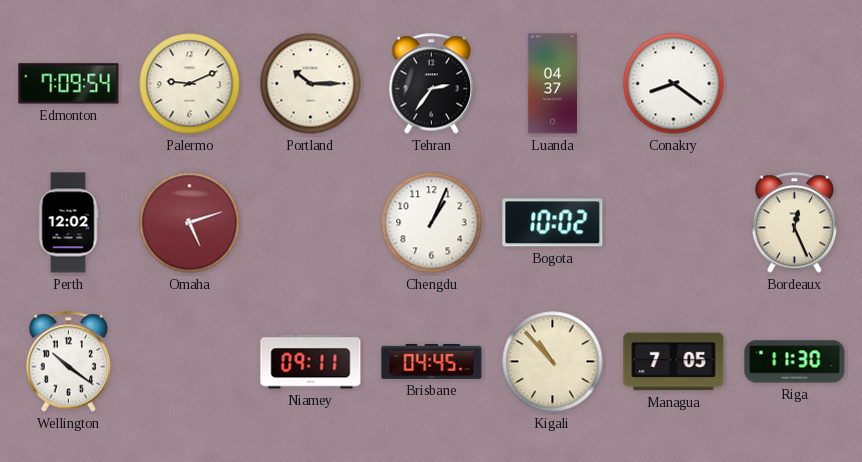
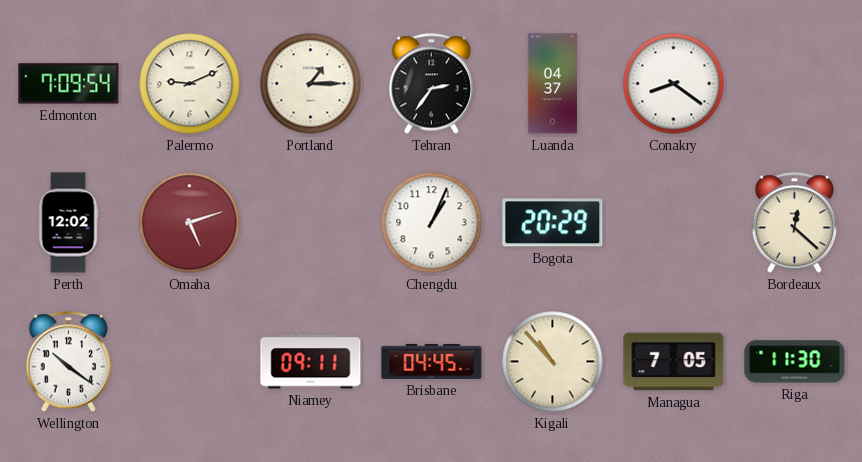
Portland: 10:15 -> 1:15 (311, 84)
Bogota: 10:02 -> 20:29 (553, 223)
Bordeaux: 12:26 -> 12:22 (795, 223)
